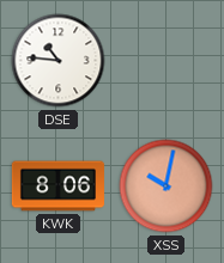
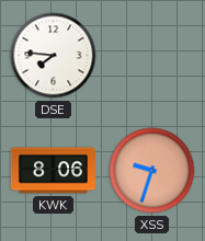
DSE: 10:46 -> 7:46 (54, 56)
XSS: 10:02 -> 9:33 (152, 171)
